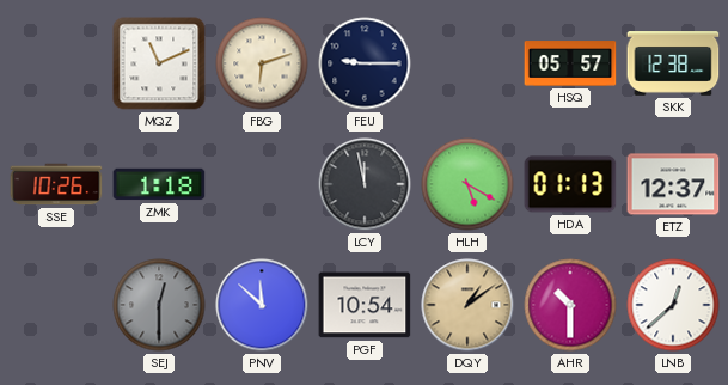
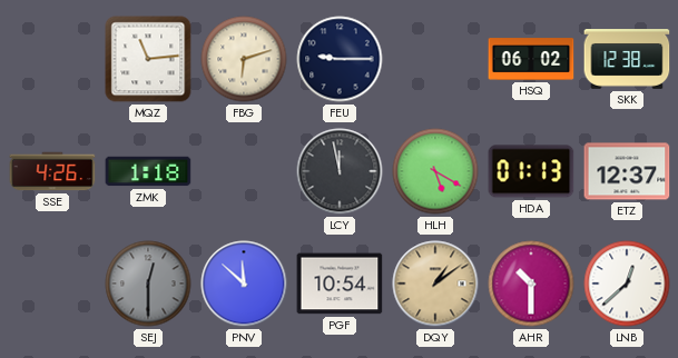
MQZ: 11:11 -> 11:14 (148, 59)
HSQ: 05:57 -> 06:02 (531, 59)
SSE: 10:26 -> 4:26 (52, 171)
